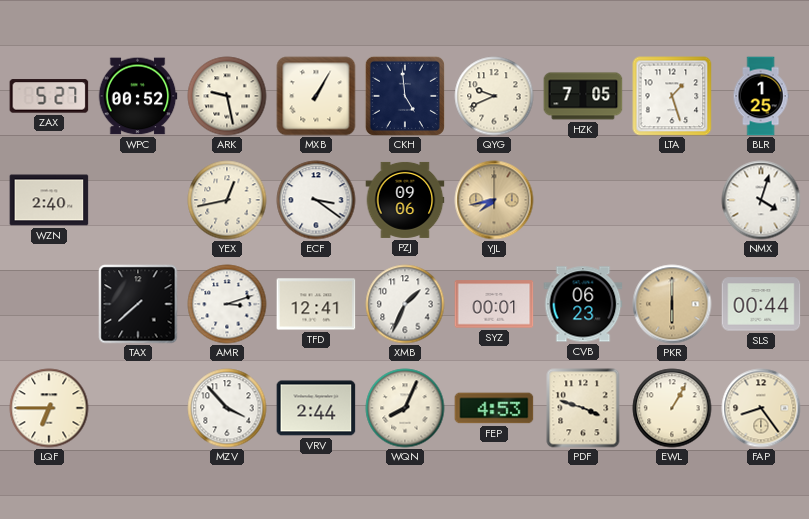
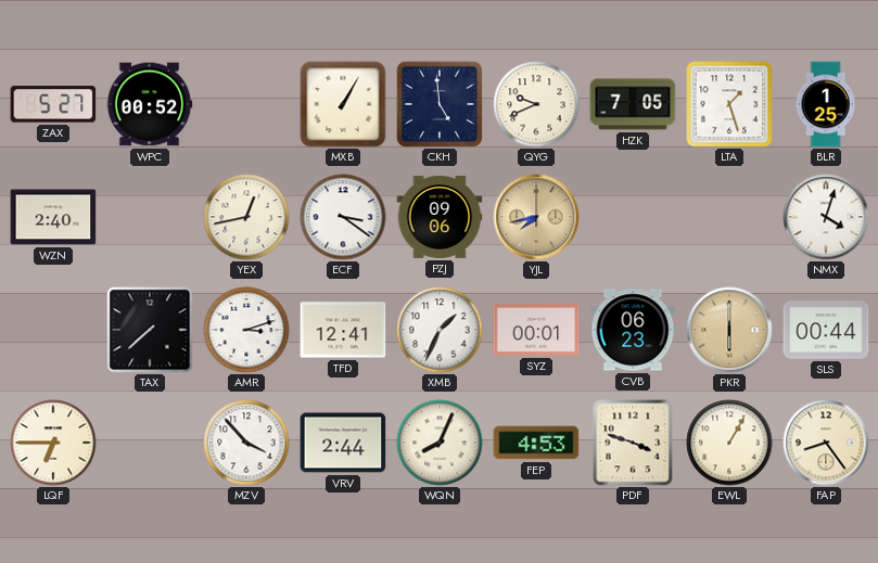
ARK: 9:28 -> none (227, 96)
